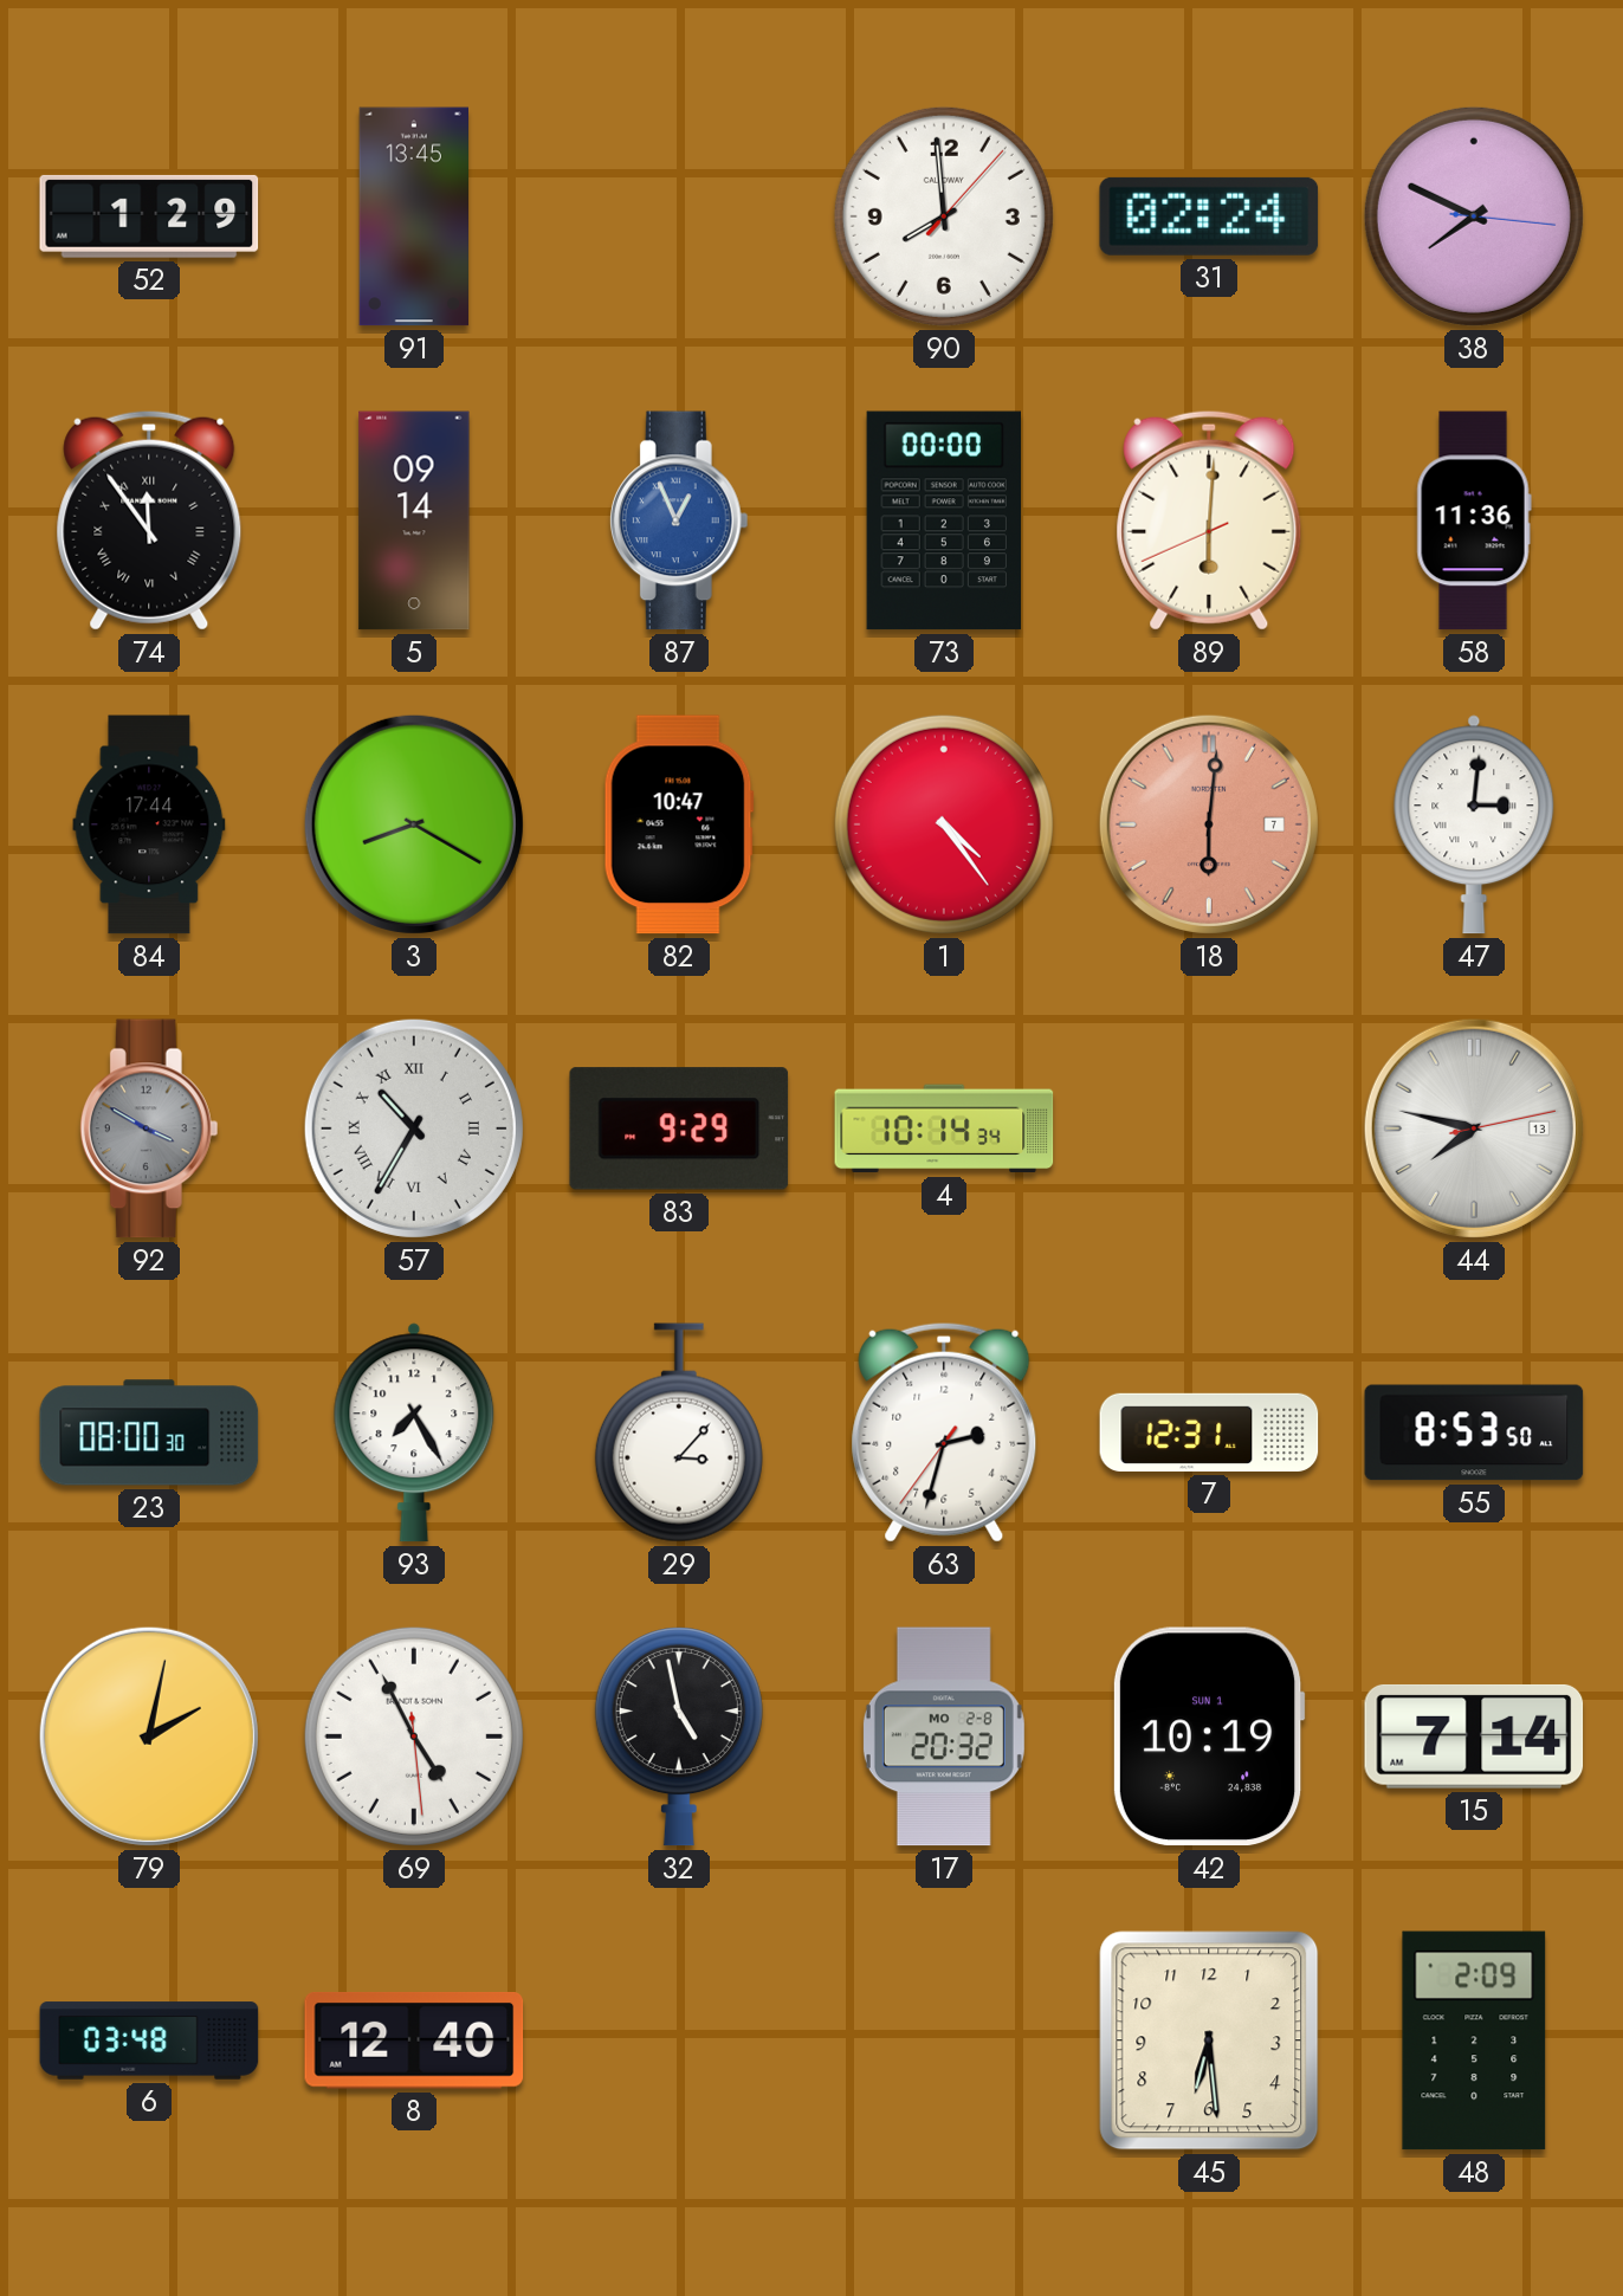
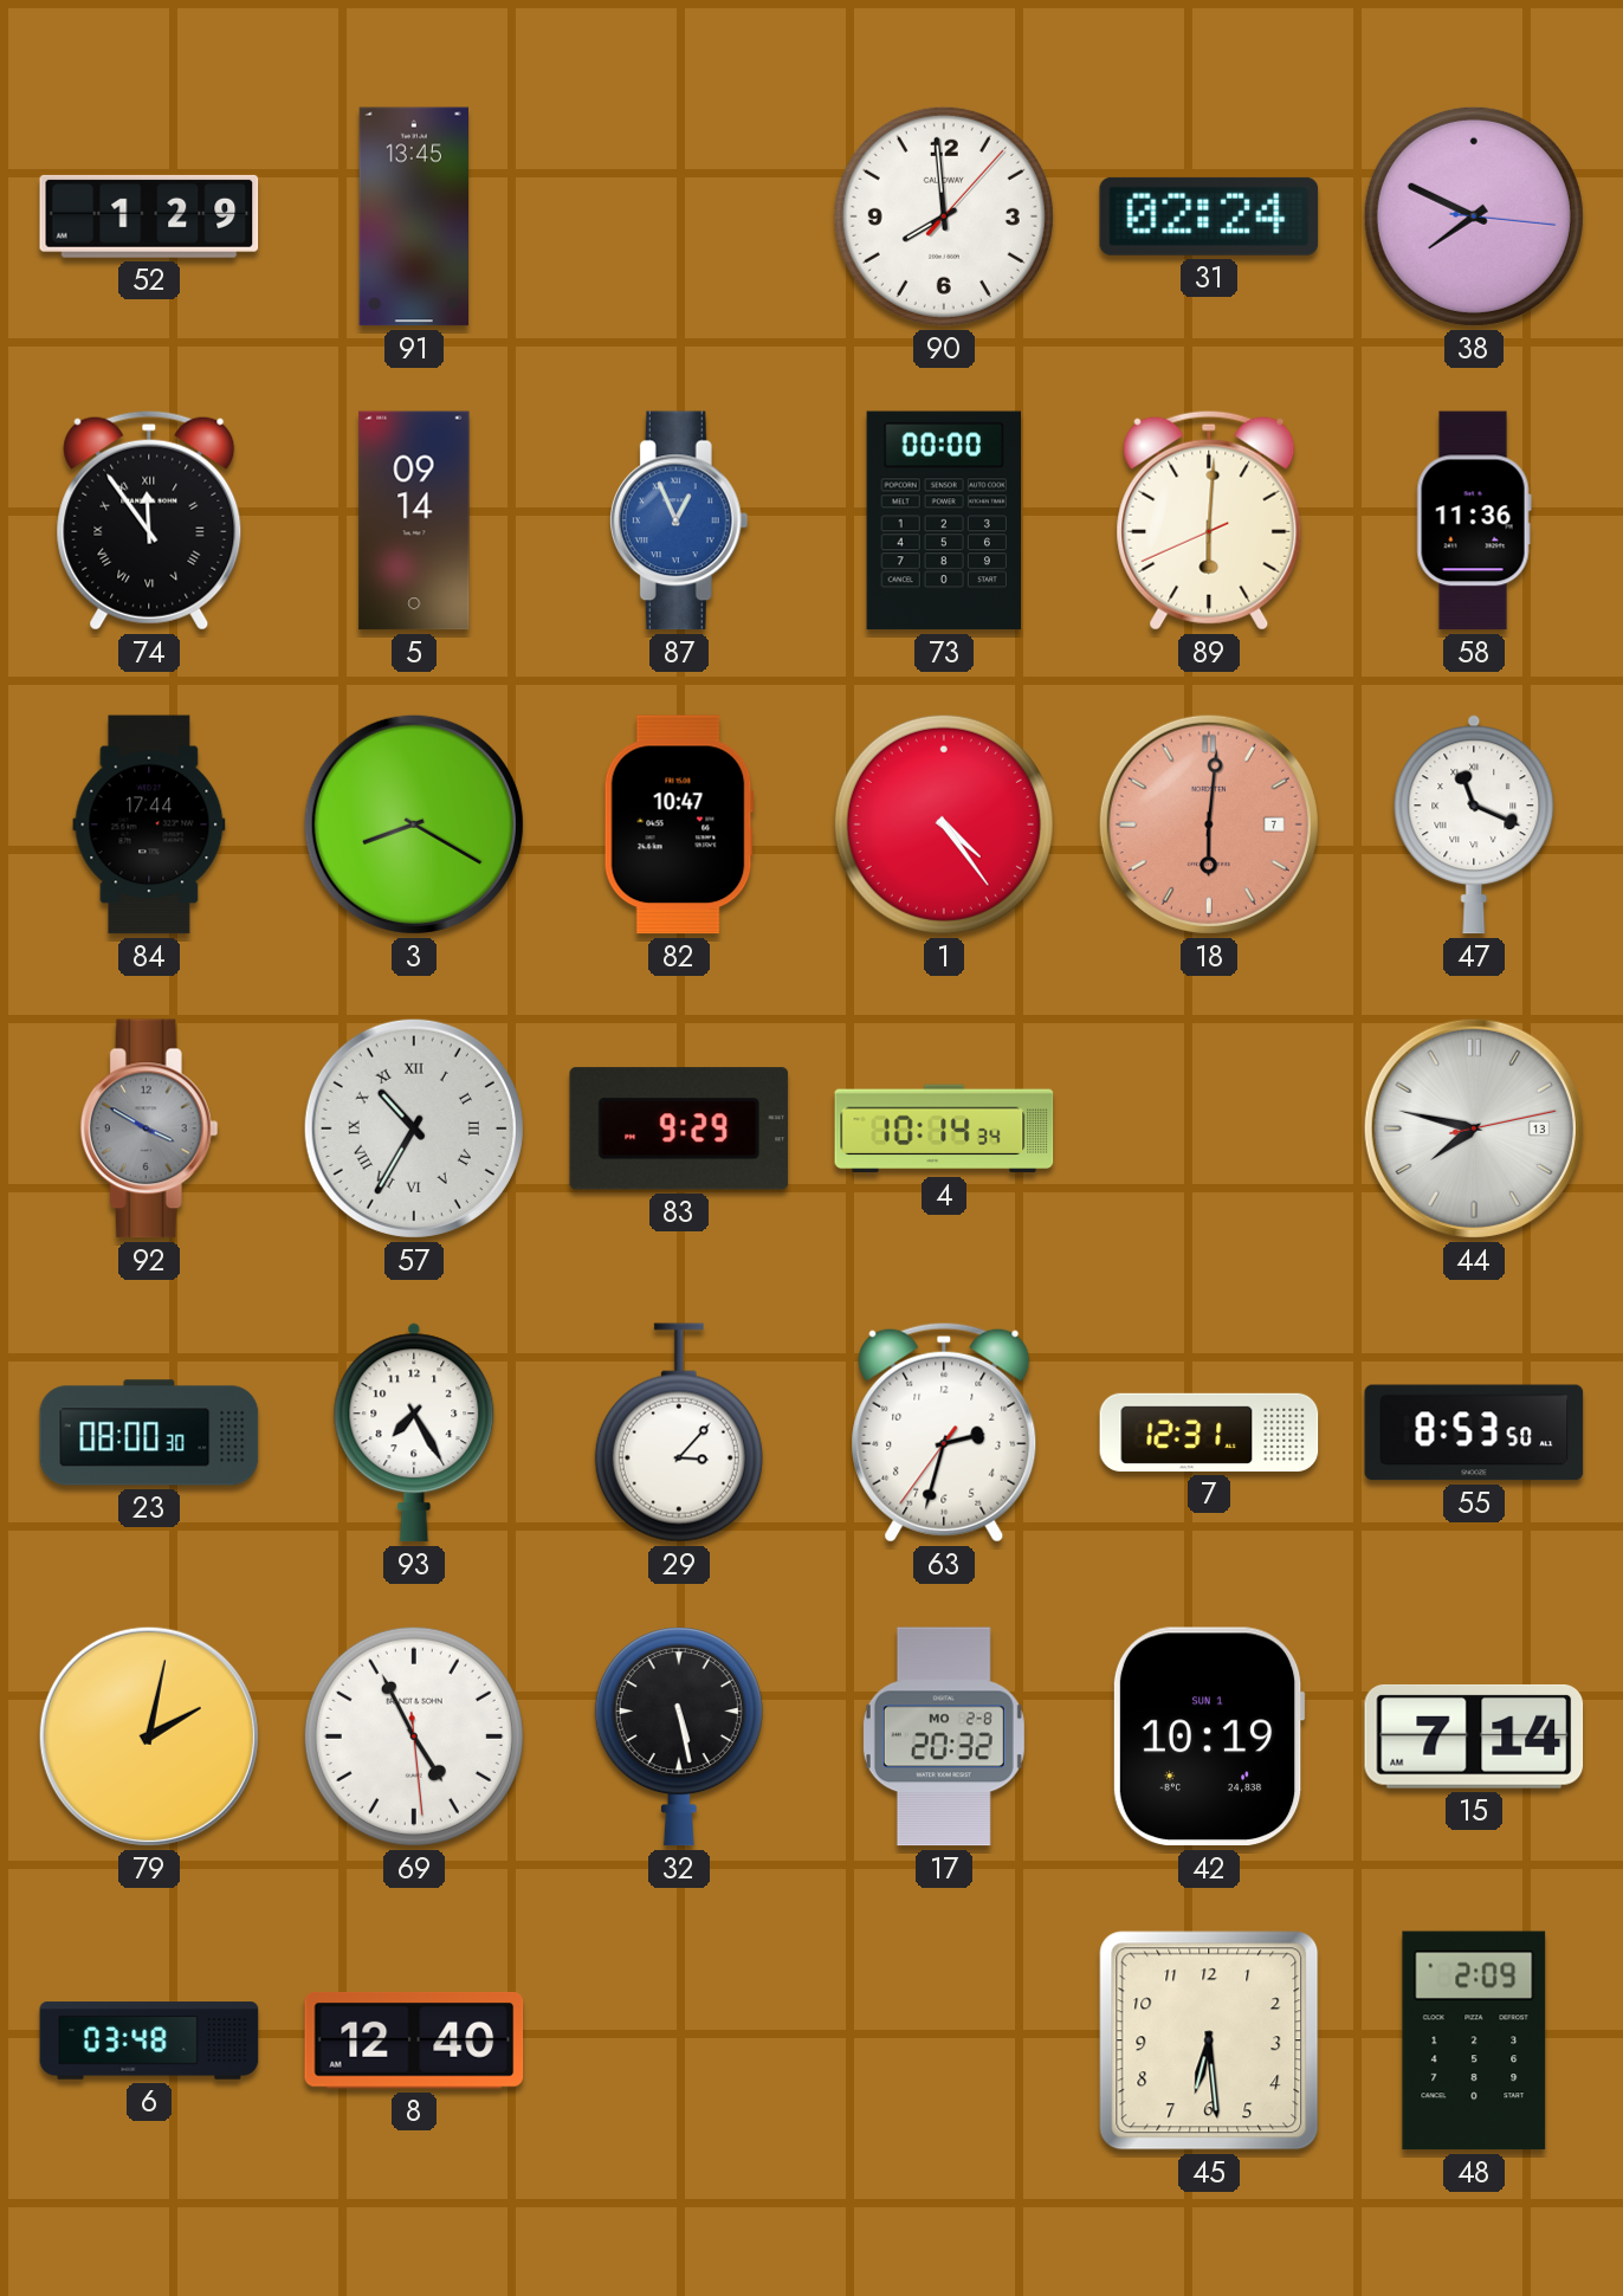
47: 3:01 -> 11:19 (1474, 824)
32: 4:58 -> 5:28 (679, 1736)
